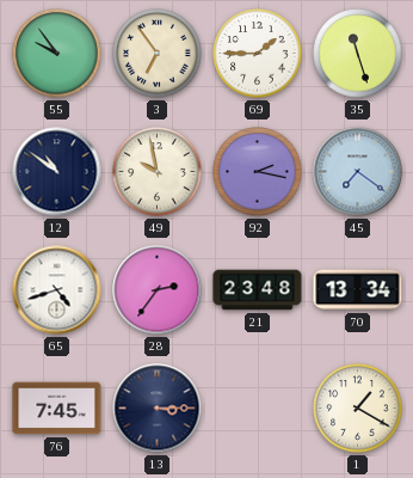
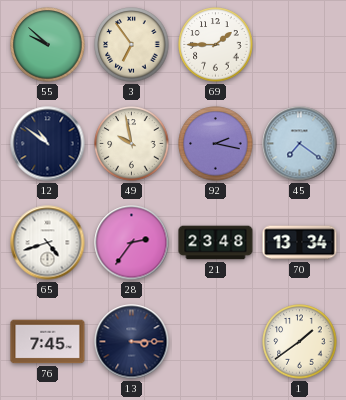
55: 9:54 -> 9:52 (48, 45)
35: 11:27 -> none (358, 54)
1: 1:20 -> 1:39 (300, 342)
